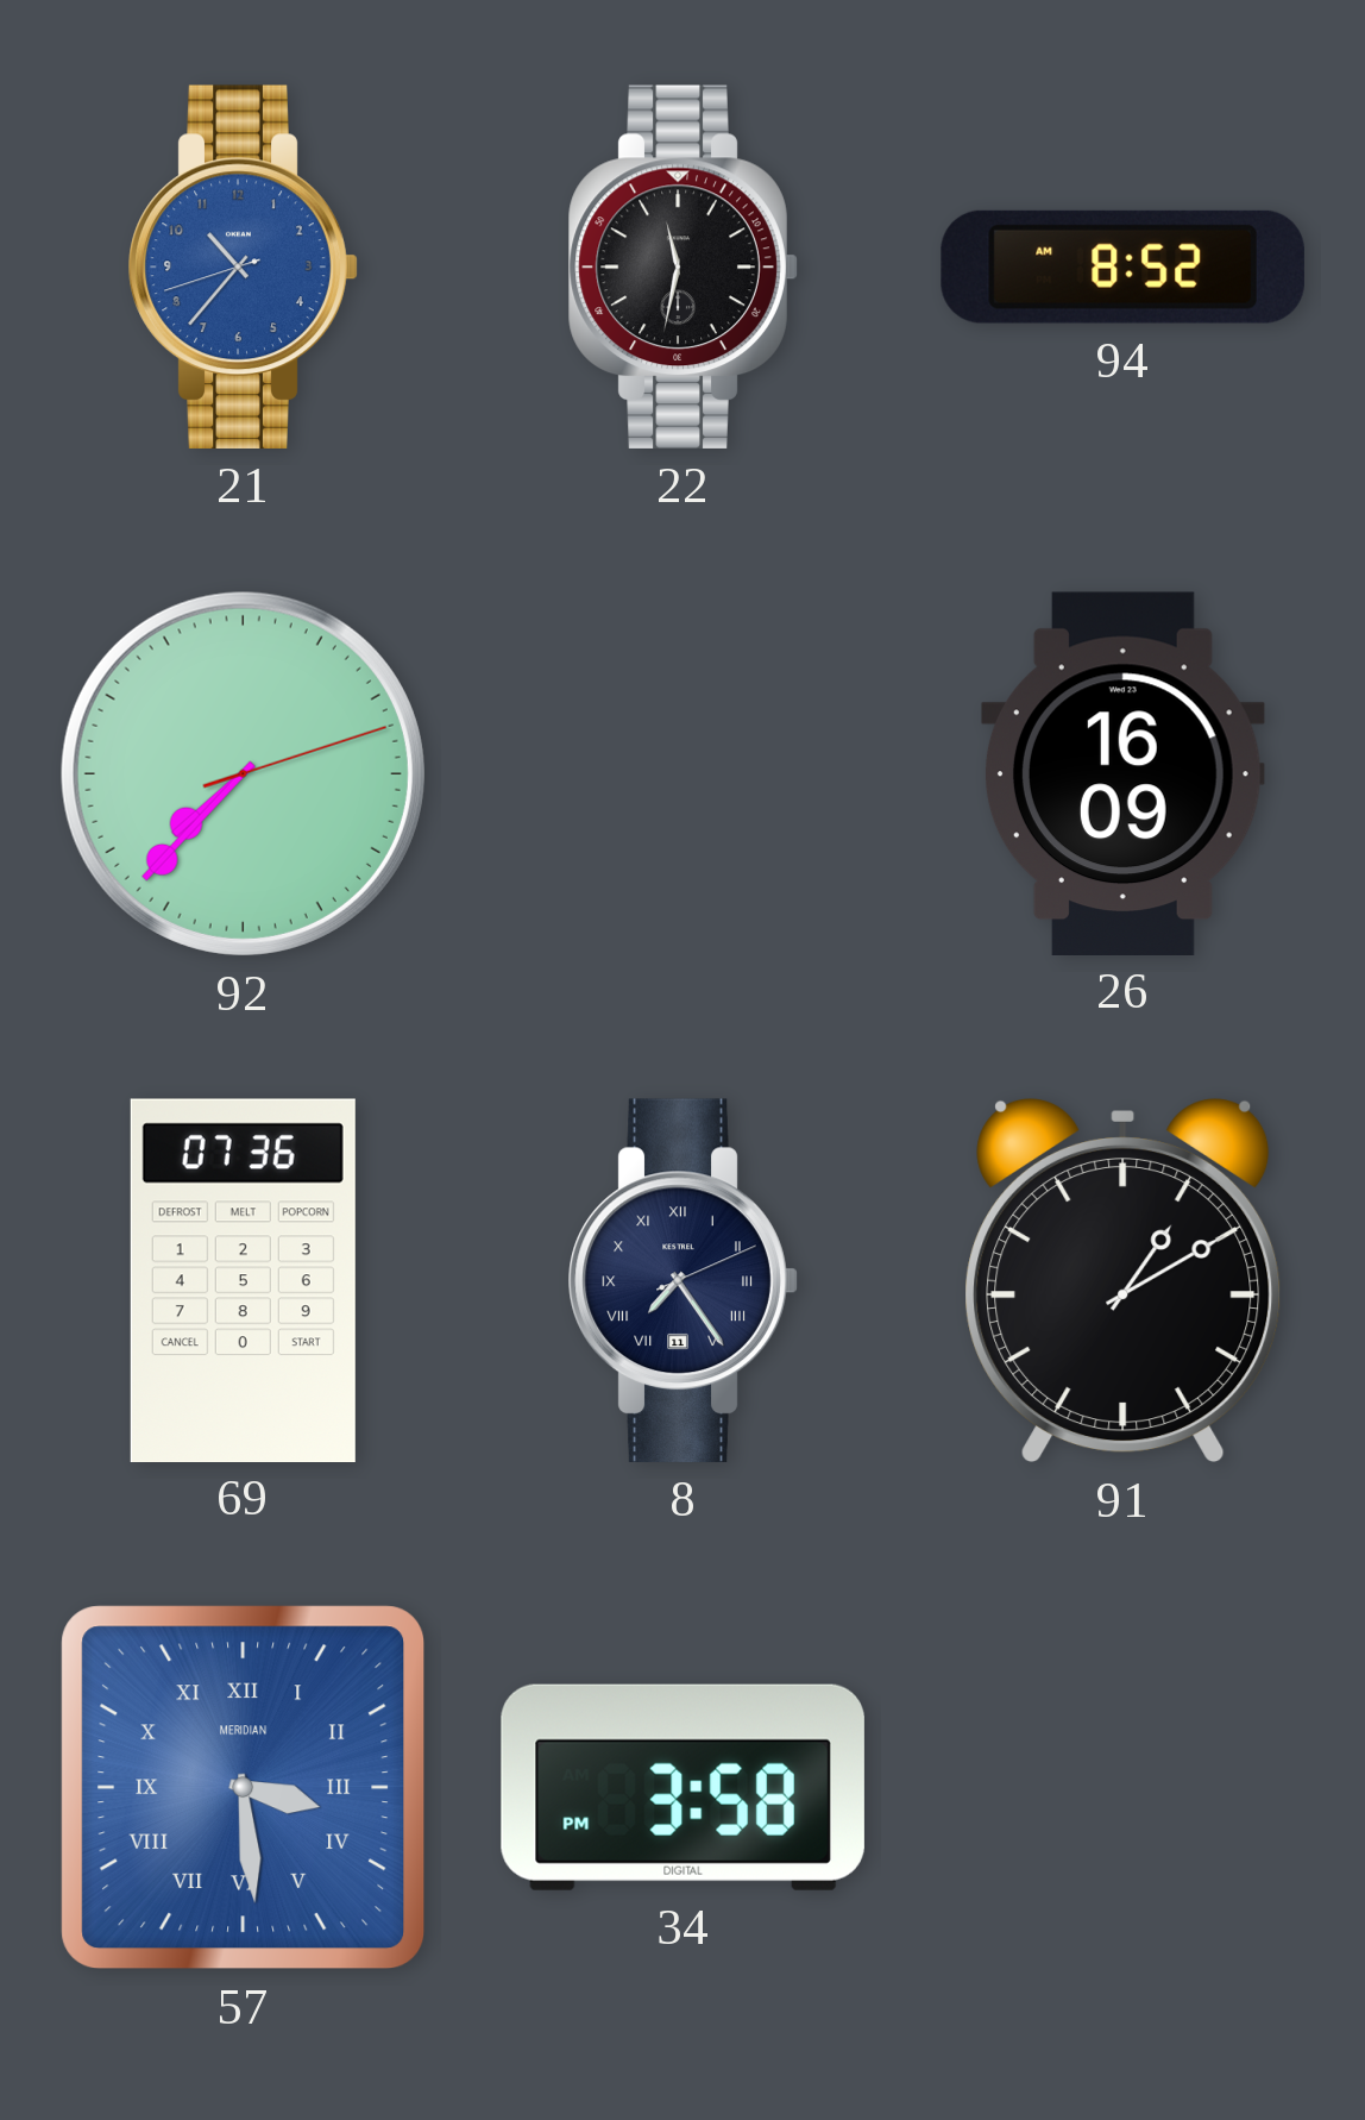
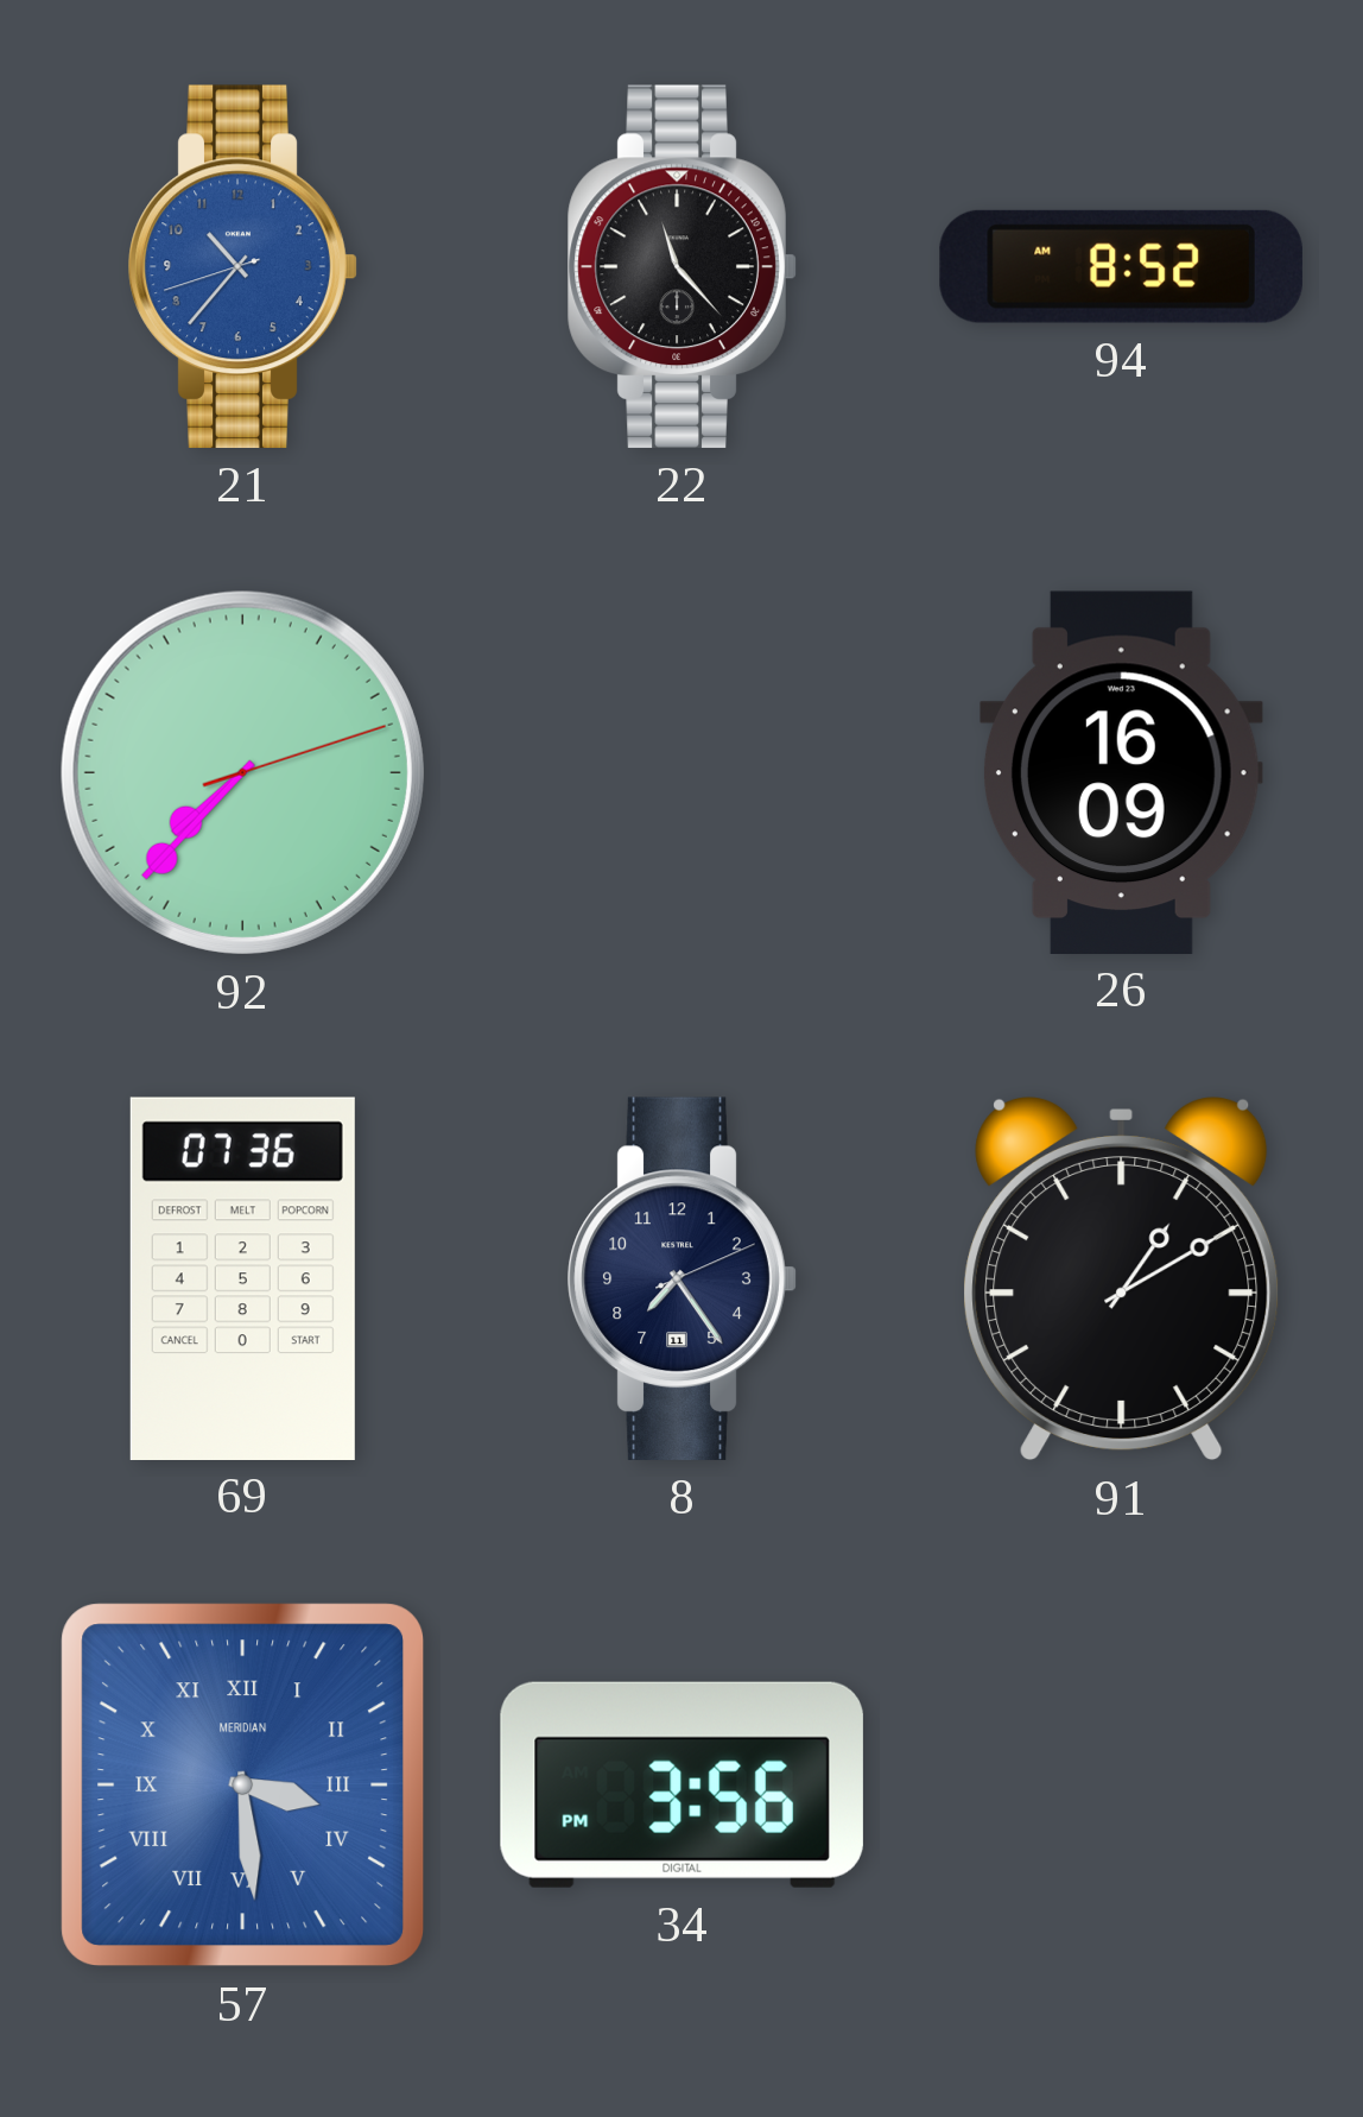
22: 11:32 -> 11:23 (681, 266)
8 numerals: Roman -> Arabic (681, 1278)
34: 3:58 -> 3:56 (681, 1784)
